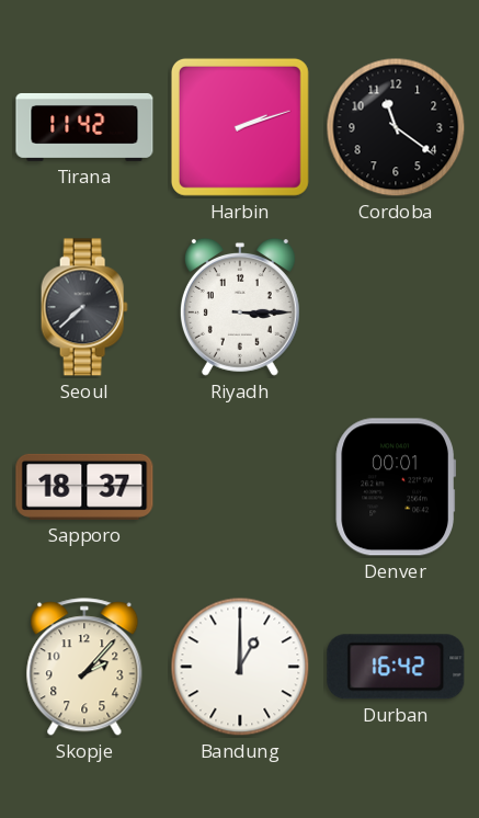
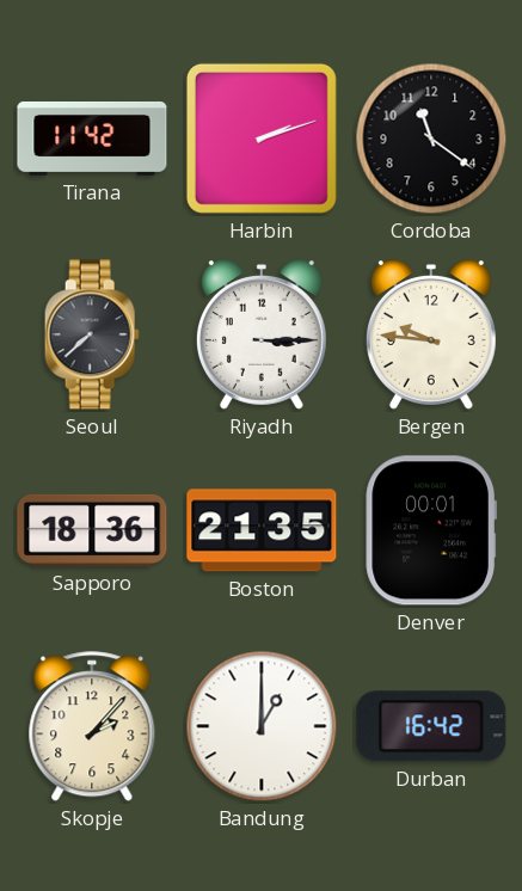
Bergen: none -> 9:46 (431, 336)
Sapporo: 18:37 -> 18:36 (92, 530)
Boston: none -> 21:35 (262, 530)
